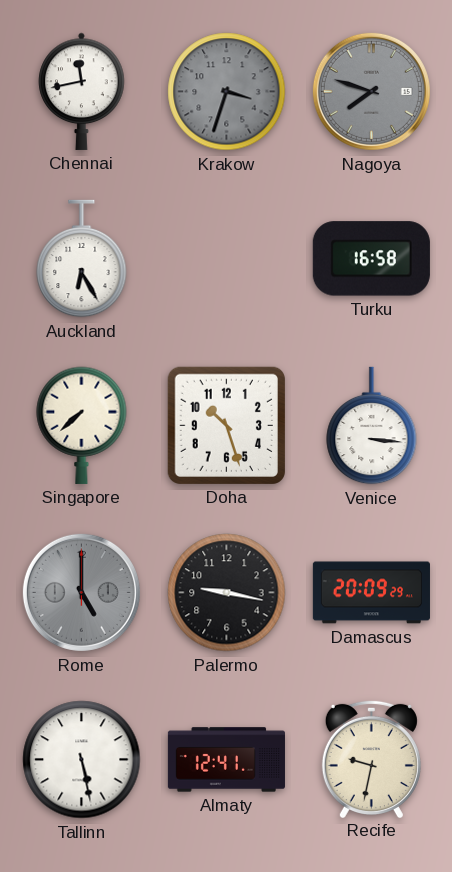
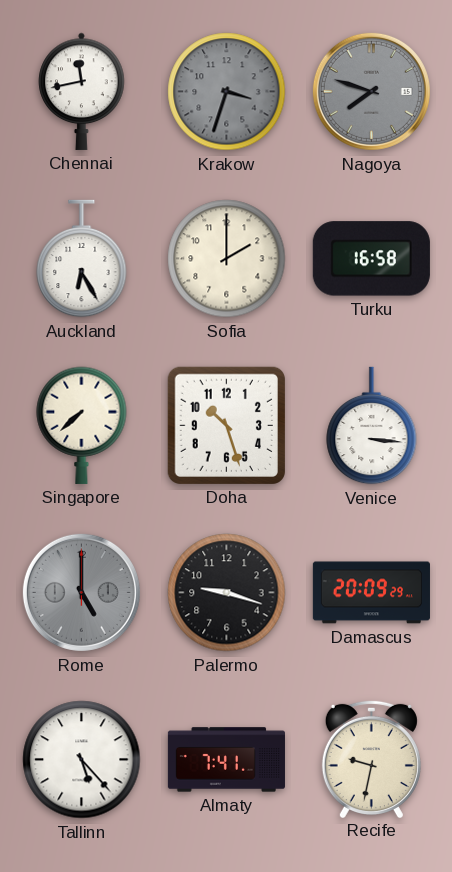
Sofia: none -> 2:00 (227, 259)
Palermo: 9:17 -> 9:18 (227, 593)
Tallinn: 5:28 -> 5:23 (82, 760)
Almaty: 12:41 -> 7:41 (226, 760)
